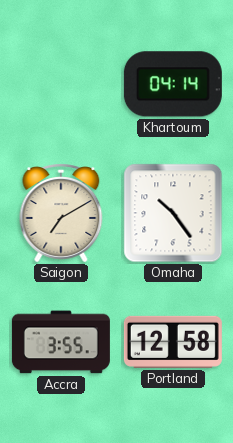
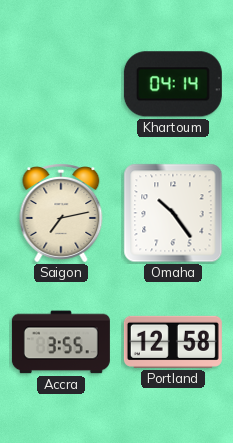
Saigon: 7:10 -> 7:13 (61, 213)
